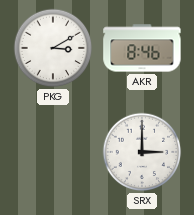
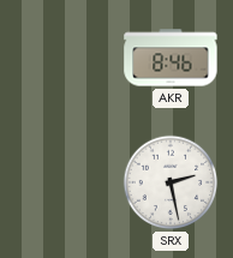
PKG: 3:10 -> none (53, 48)
SRX: 3:00 -> 2:28 (171, 182)
